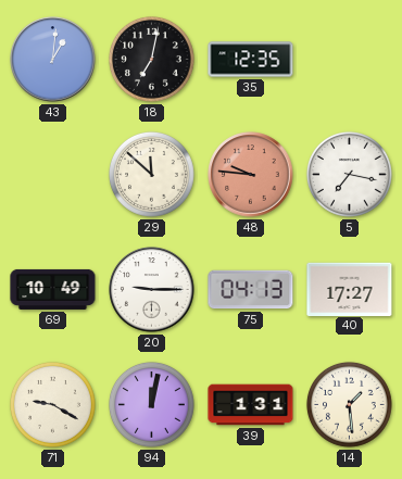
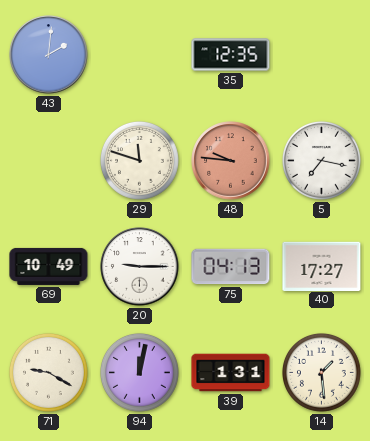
43: 1:01 -> 2:01 (49, 55)
18: 7:02 -> none (151, 59)
29: 11:52 -> 11:48 (139, 160)
